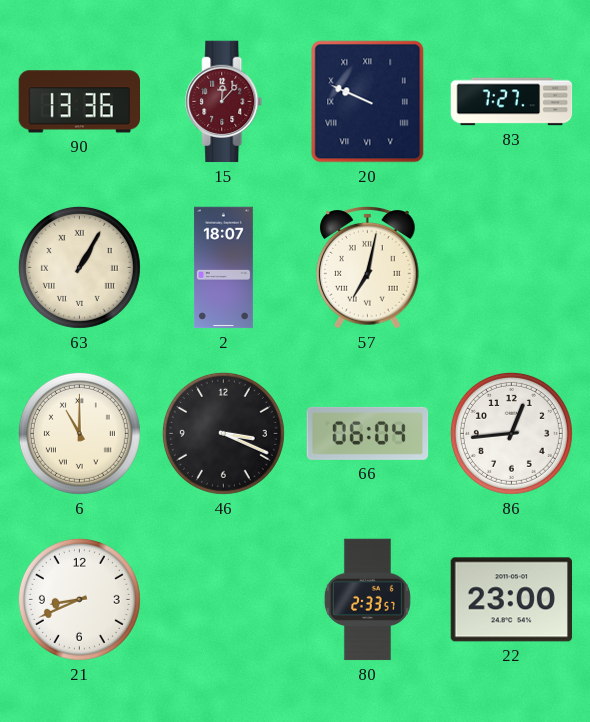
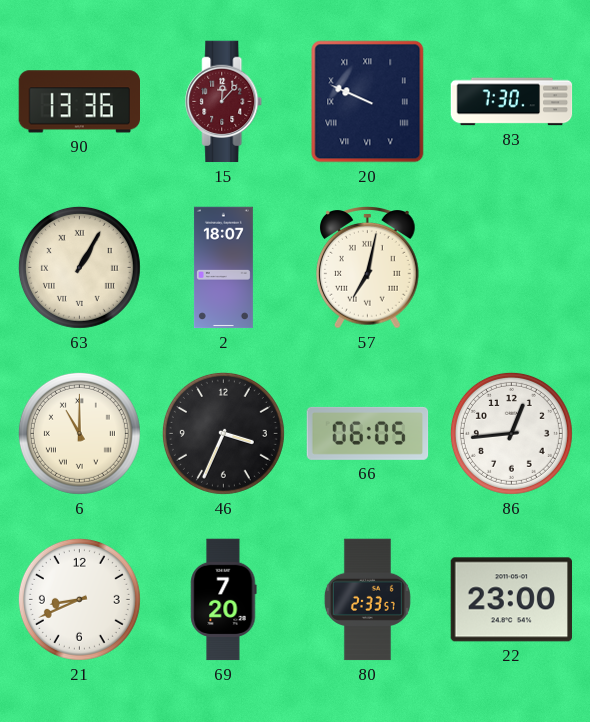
83: 7:27 -> 7:30 (512, 102)
46: 3:19 -> 3:34 (223, 433)
66: 06:04 -> 06:05 (368, 433)
69: none -> 7:20 (224, 600)
